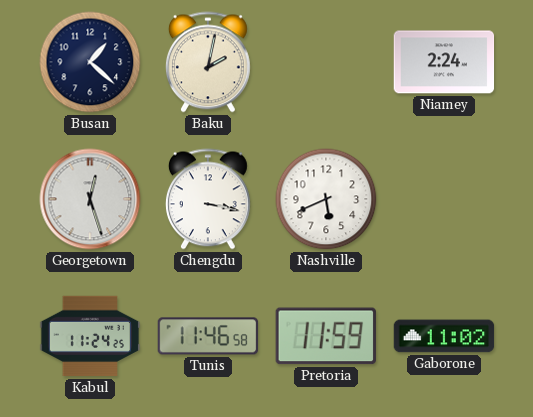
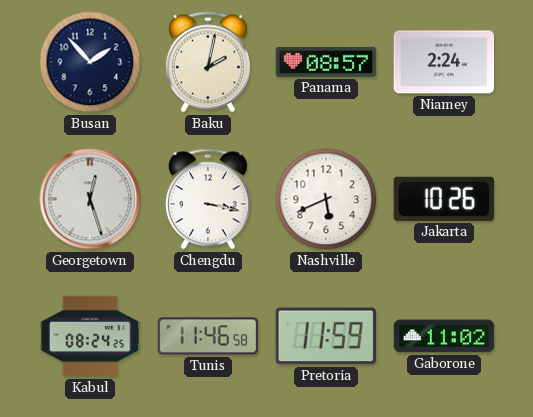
Busan: 1:22 -> 1:53 (90, 62)
Panama: none -> 08:57 (326, 62)
Jakarta: none -> 10:26 (444, 199)
Kabul: 11:24 -> 08:24 (90, 336)
